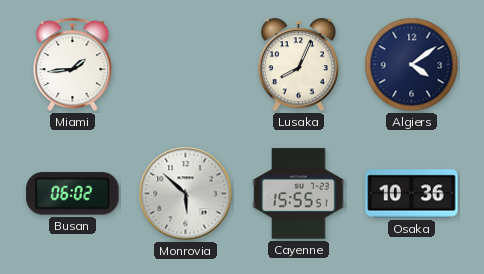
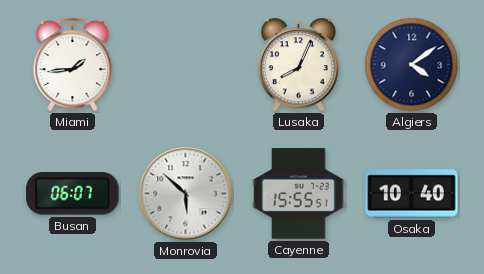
Busan: 06:02 -> 06:07 (73, 194)
Osaka: 10:36 -> 10:40 (412, 194)
